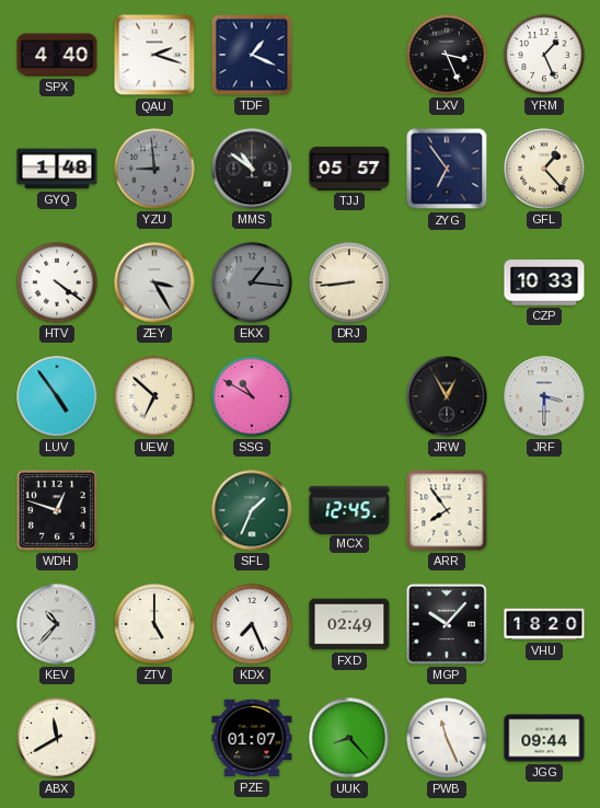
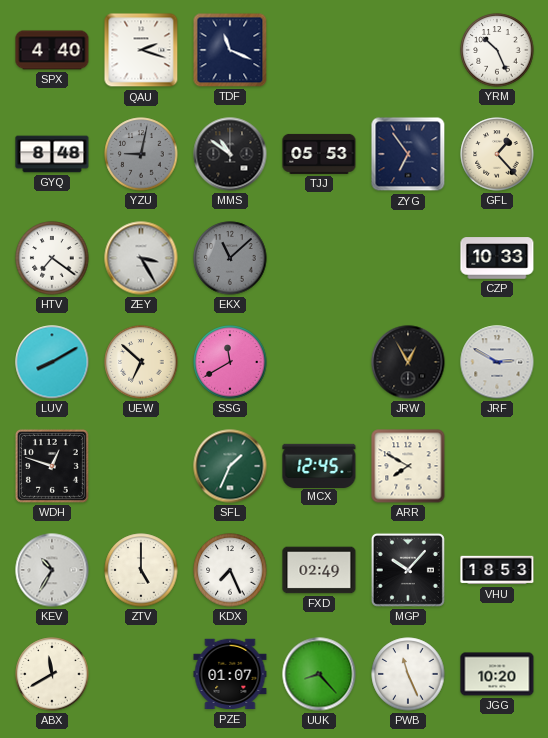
TDF: 1:19 -> 11:19 (230, 50)
LXV: 3:26 -> none (447, 55)
YRM: 1:26 -> 10:26 (497, 50)
GYQ: 1:48 -> 8:48 (52, 154)
YZU: 8:59 -> 9:02 (141, 154)
TJJ: 05:57 -> 05:53 (319, 154)
HTV: 4:21 -> 7:21 (52, 258)
EKX: 1:16 -> 11:08 (230, 258)
DRJ: 8:44 -> none (349, 282)
LUV: 4:54 -> 8:10 (52, 362)
SSG: 10:50 -> 11:40 (230, 362)
JRF: 3:30 -> 2:50 (497, 362)
ARR: 7:54 -> 7:50 (408, 466)
KEV: 10:37 -> 10:35 (52, 570)
VHU: 18:20 -> 18:53 (497, 570)
JGG: 09:44 -> 10:20 (497, 674)
